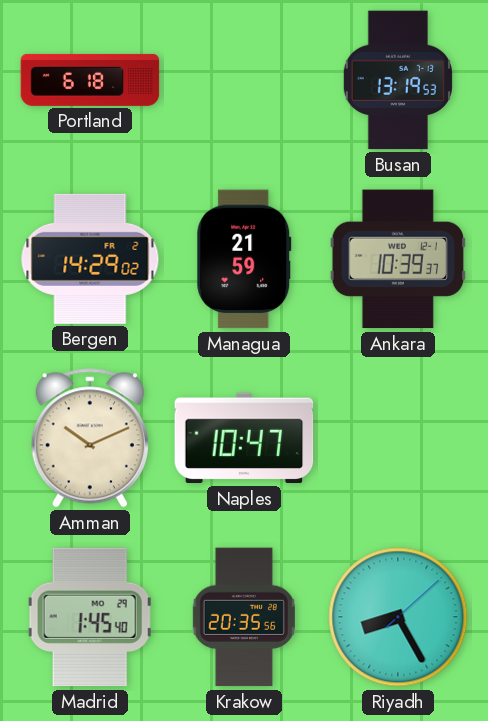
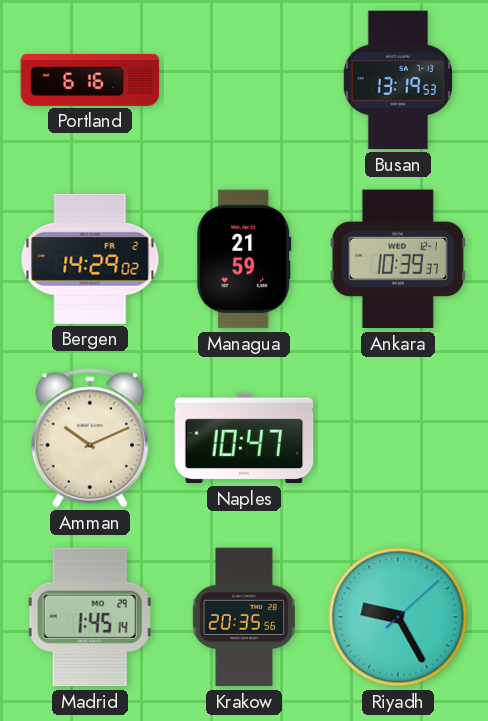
Portland: 6:18 -> 6:16 (90, 80)
Madrid: 1:45:40 -> 1:45:14 (90, 617)
Riyadh: 8:25 -> 9:25 (398, 617)
